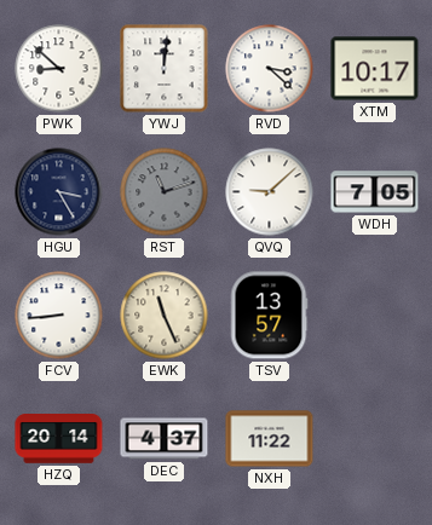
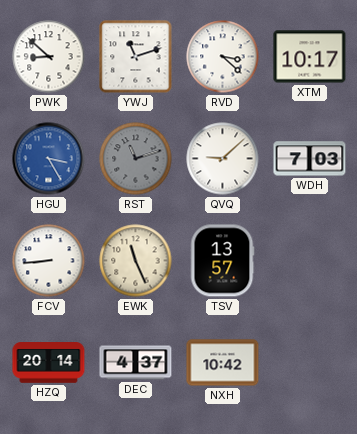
YWJ: 12:01 -> 11:12 (136, 57)
HGU dial: navy -> blue (49, 159)
WDH: 7:05 -> 7:03 (310, 159)
NXH: 11:22 -> 10:42 (223, 363)
